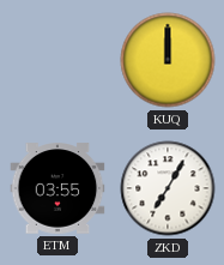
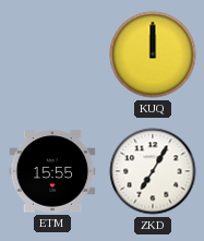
ETM: 03:55 -> 15:55 (52, 171)
